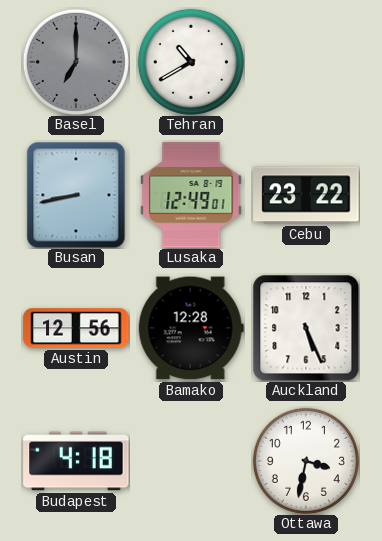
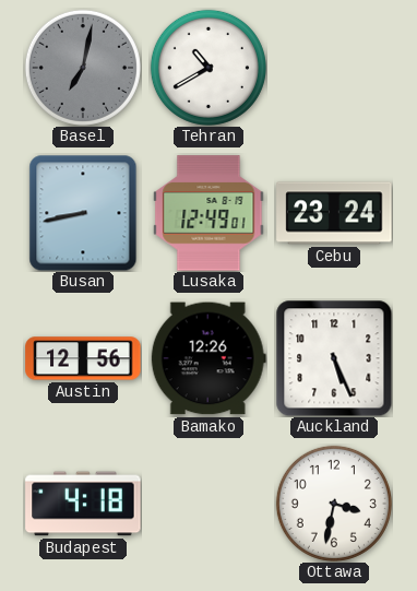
Basel: 7:00 -> 7:02 (83, 68)
Cebu: 23:22 -> 23:24 (334, 213)
Bamako: 12:28 -> 12:26 (208, 358)
